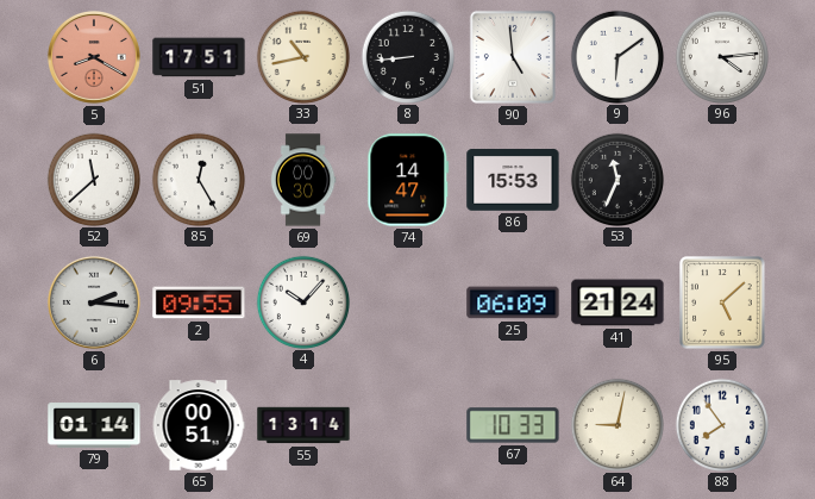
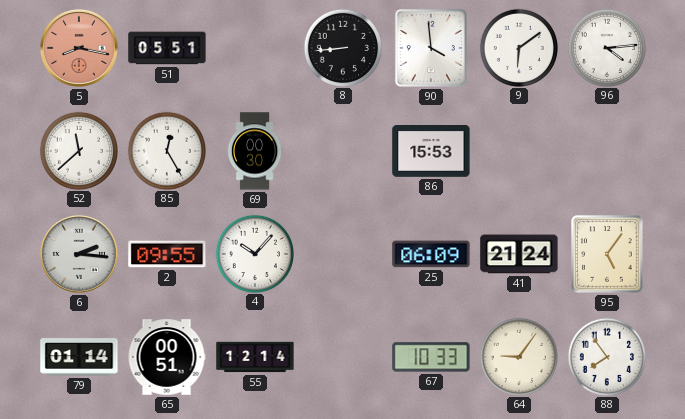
5: 8:20 -> 8:17 (79, 48)
51: 17:51 -> 05:51 (167, 48)
33: 10:43 -> none (302, 56)
90: 4:59 -> 3:59 (431, 48)
74: 14:47 -> none (408, 180)
53: 11:34 -> none (616, 179)
95: 5:08 -> 5:06 (607, 254)
55: 13:14 -> 12:14 (255, 357)
64: 9:02 -> 9:06 (518, 356)
